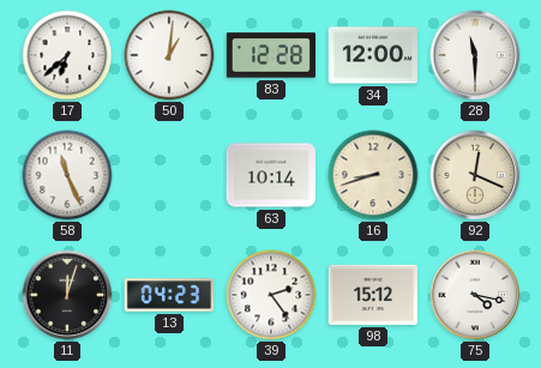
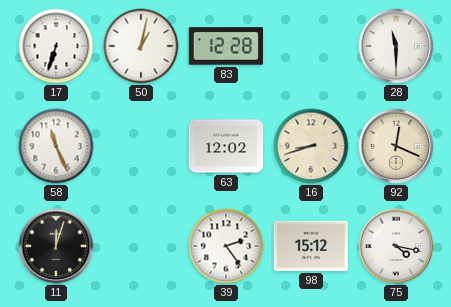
17: 6:38 -> 6:33 (56, 46)
50: 1:01 -> 1:02 (141, 46)
34: 12:00 -> none (372, 55)
63: 10:14 -> 12:02 (225, 146)
13: 04:23 -> none (168, 295)
